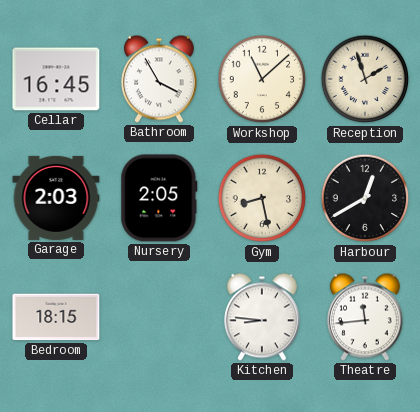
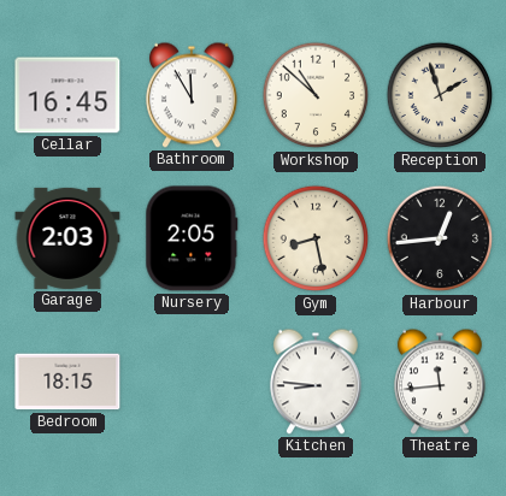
Bathroom: 3:55 -> 11:55 (192, 95)
Workshop: 11:08 -> 10:52 (316, 95)
Harbour: 12:40 -> 12:44 (440, 238)
